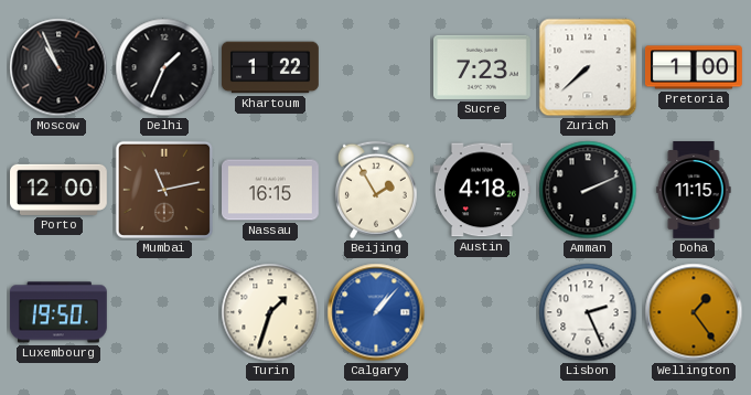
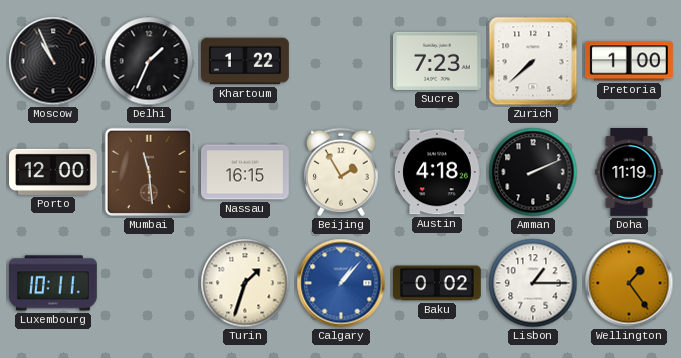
Mumbai: 11:13 -> 11:29 (149, 172)
Doha: 11:15 -> 11:19 (629, 173)
Luxembourg: 19:50 -> 10:11 (53, 283)
Baku: none -> 0:02 (437, 283)
Lisbon: 2:26 -> 1:15 (533, 283)
